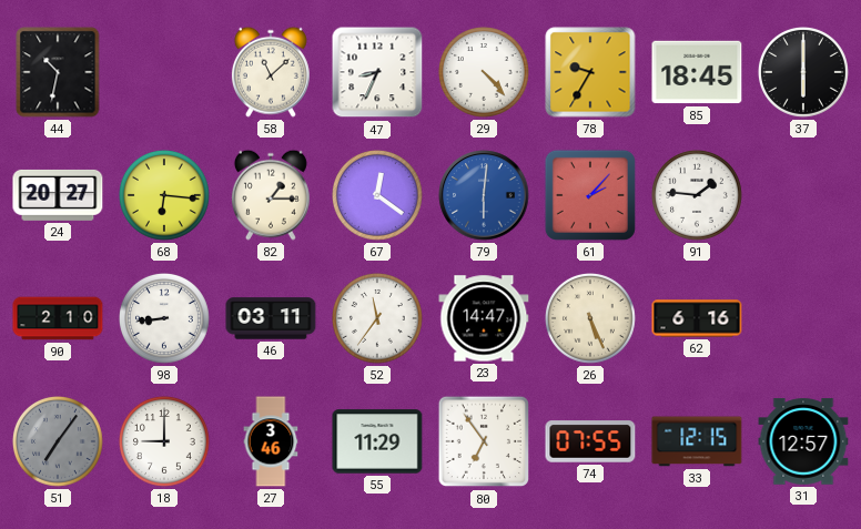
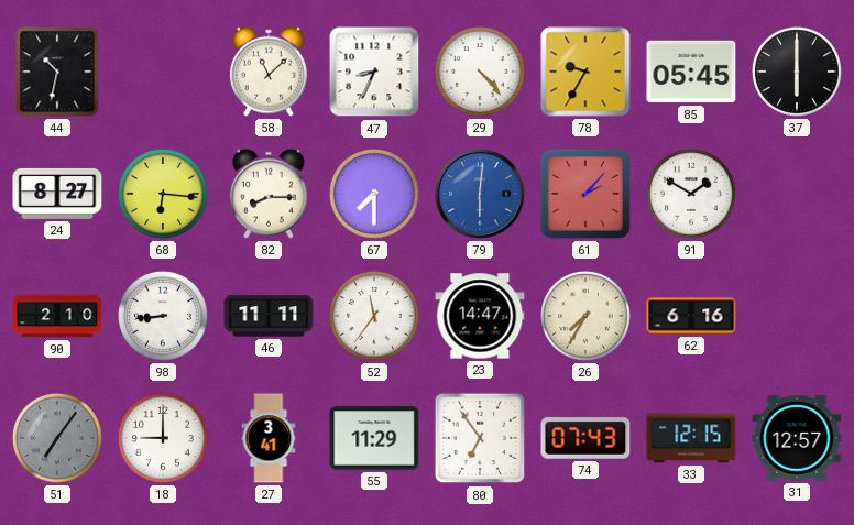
85: 18:45 -> 05:45 (691, 72)
24: 20:27 -> 8:27 (57, 194)
82: 1:15 -> 8:15 (269, 194)
67: 12:21 -> 7:30 (375, 195)
91: 1:46 -> 1:50 (692, 195)
46: 03:11 -> 11:11 (269, 316)
26: 5:26 -> 7:35 (587, 317)
27: 3:46 -> 3:41 (269, 438)
74: 07:55 -> 07:43 (585, 438)
